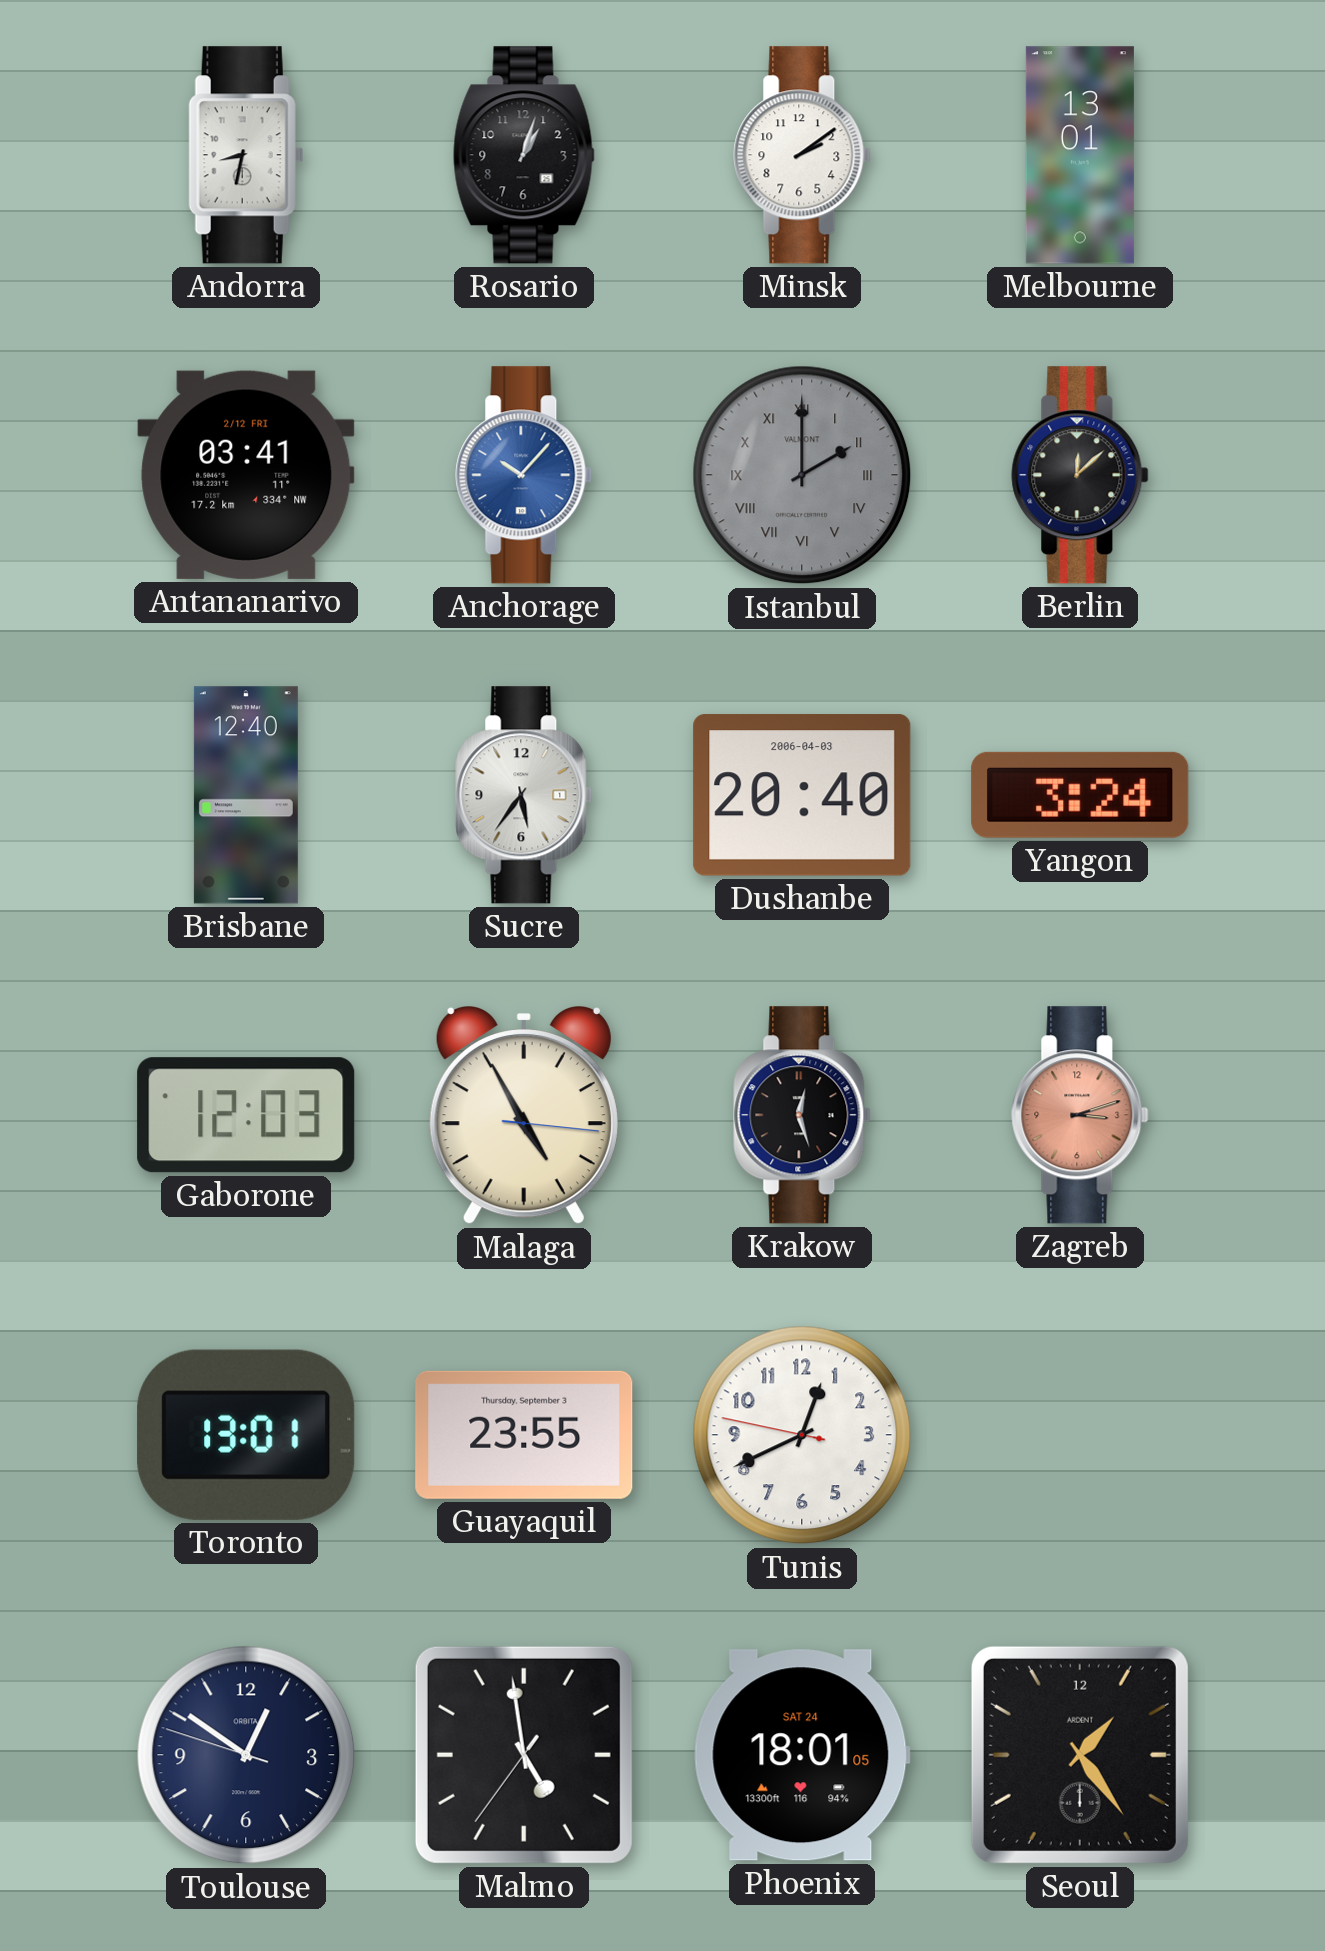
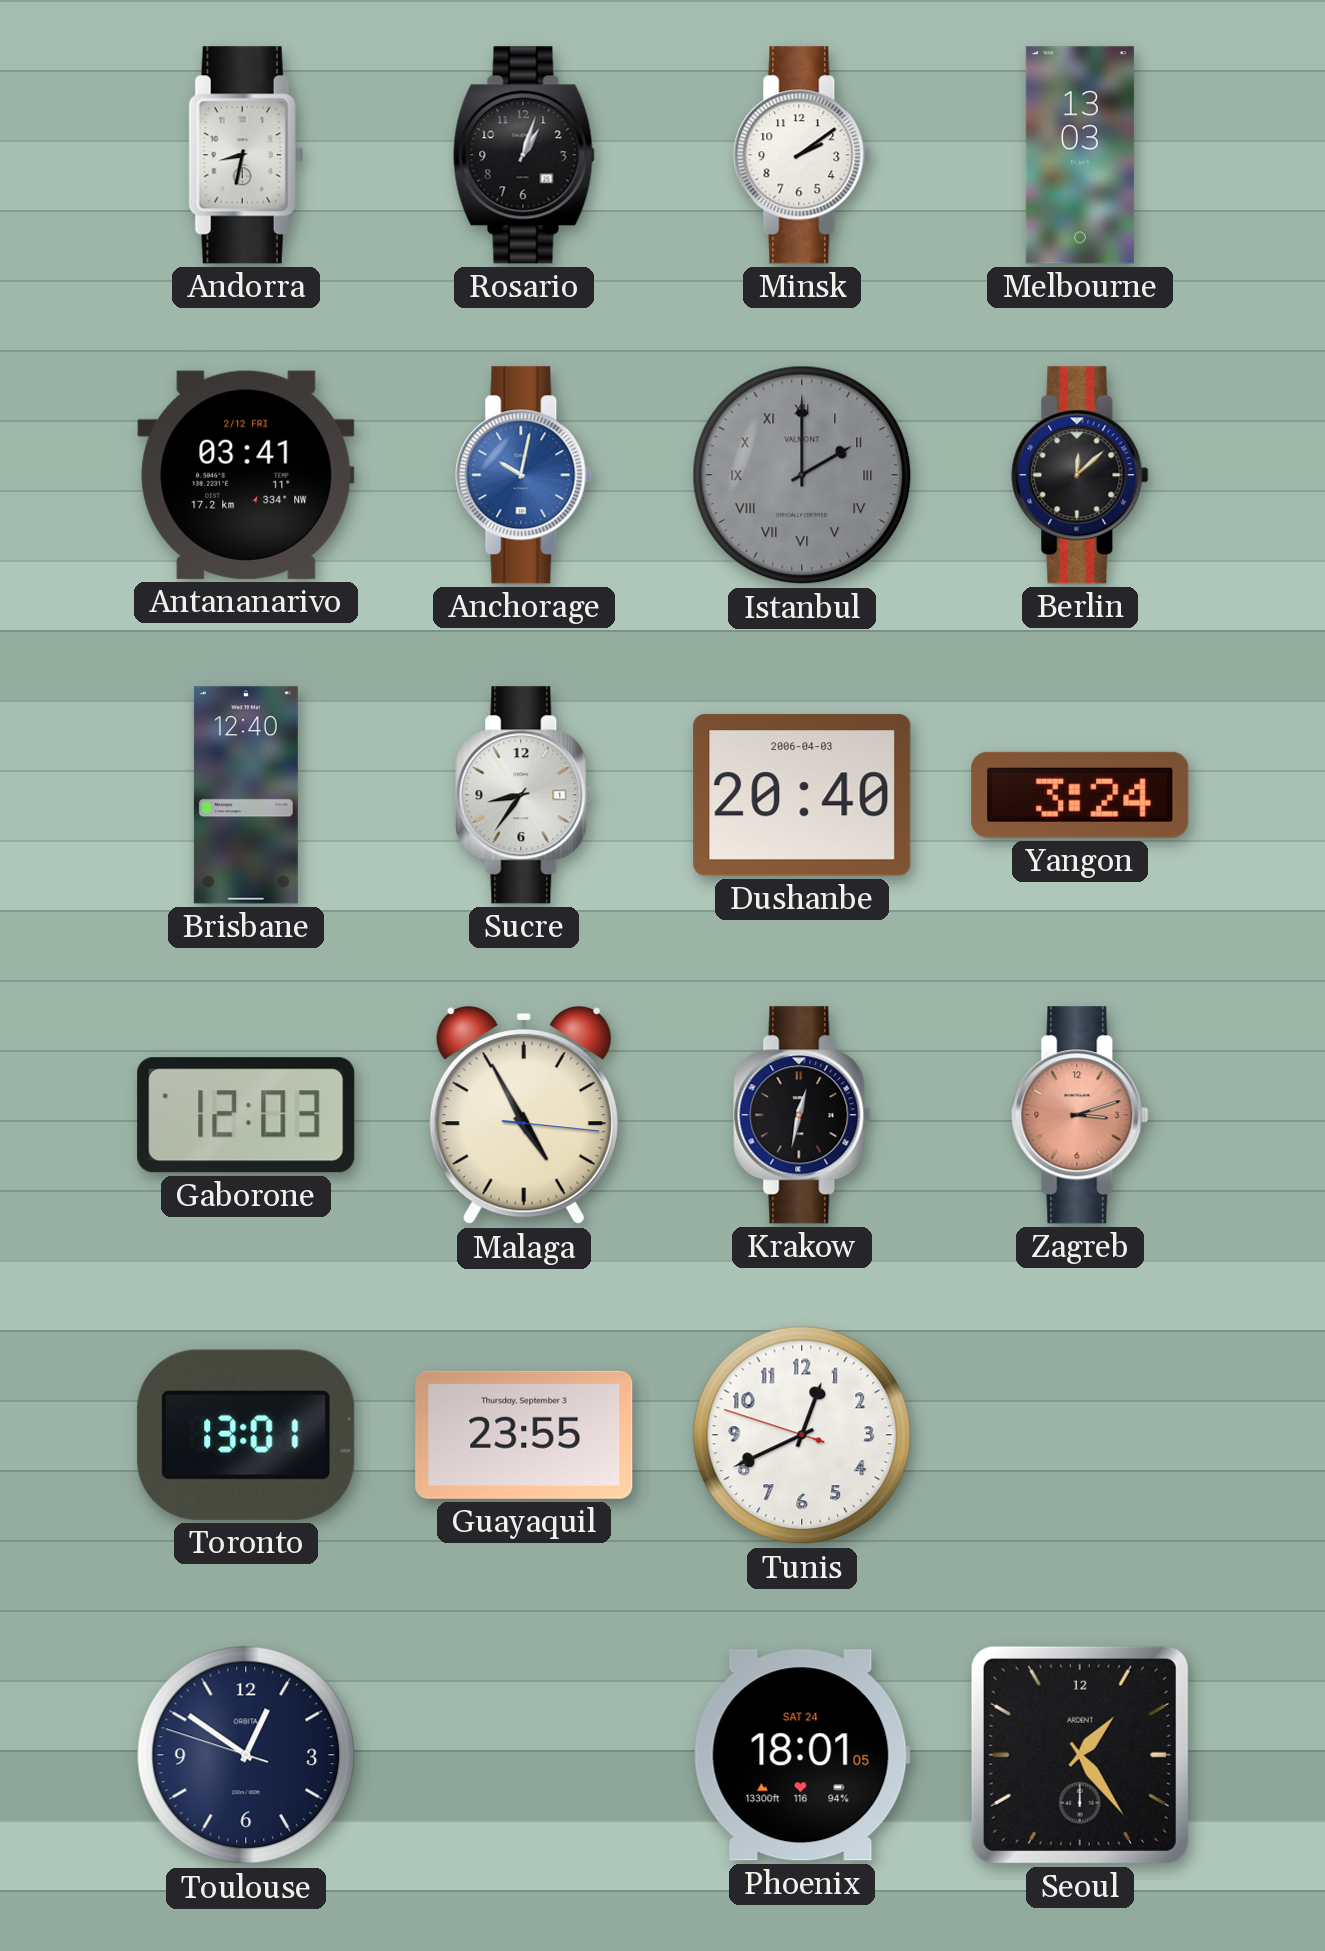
Melbourne: 13:01 -> 13:03 (1080, 155)
Anchorage: 10:07 -> 10:02 (524, 475)
Sucre: 5:36 -> 8:36 (524, 795)
Krakow: 12:27 -> 12:32 (802, 1115)
Tunis: 12:40:47 -> 12:40:48 (802, 1435)
Malmo: 4:58 -> none (524, 1755)
